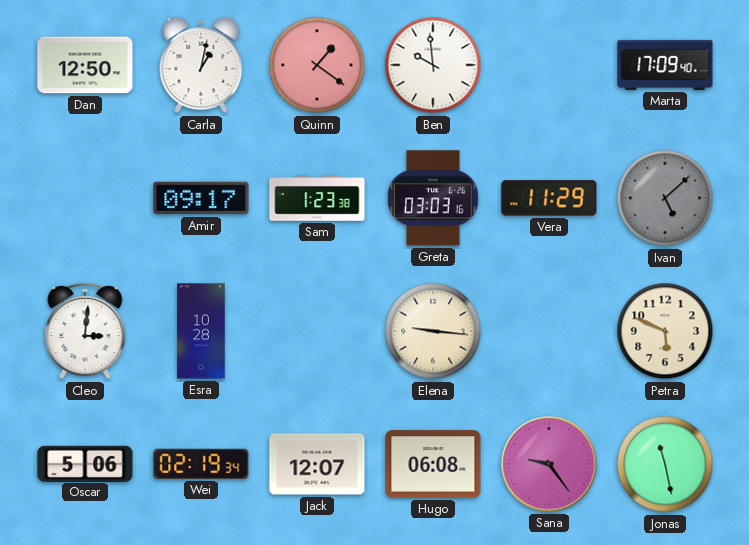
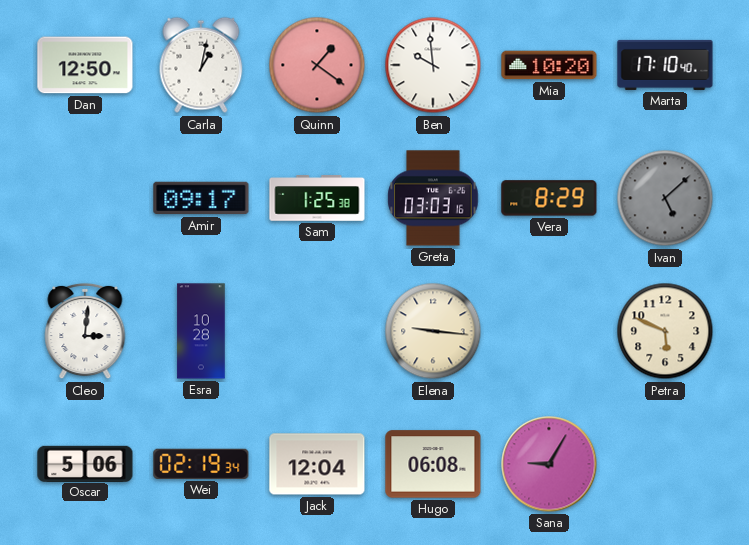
Mia: none -> 10:20 (549, 65)
Marta: 17:09 -> 17:10 (665, 65)
Sam: 1:23 -> 1:25 (317, 198)
Vera: 11:29 -> 8:29 (549, 198)
Jack: 12:07 -> 12:04 (317, 464)
Sana: 9:24 -> 9:05 (549, 464)
Jonas: 11:28 -> none (665, 464)
